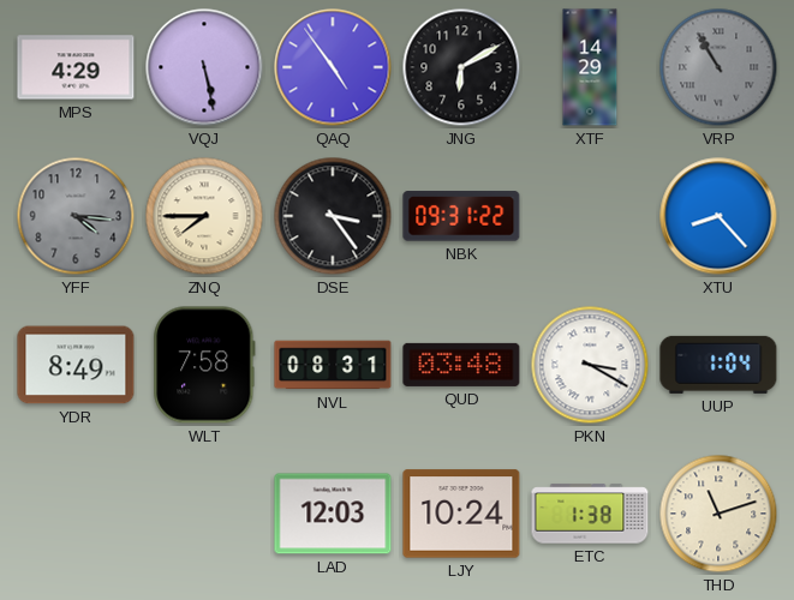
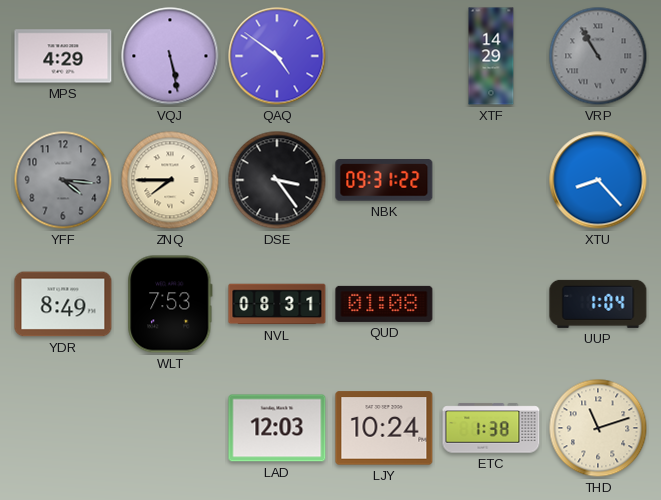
QAQ: 4:54 -> 4:51 (277, 56)
JNG: 6:10 -> none (461, 67)
WLT: 7:58 -> 7:53 (170, 304)
QUD: 03:48 -> 01:08 (384, 304)
PKN: 3:20 -> none (590, 365)
